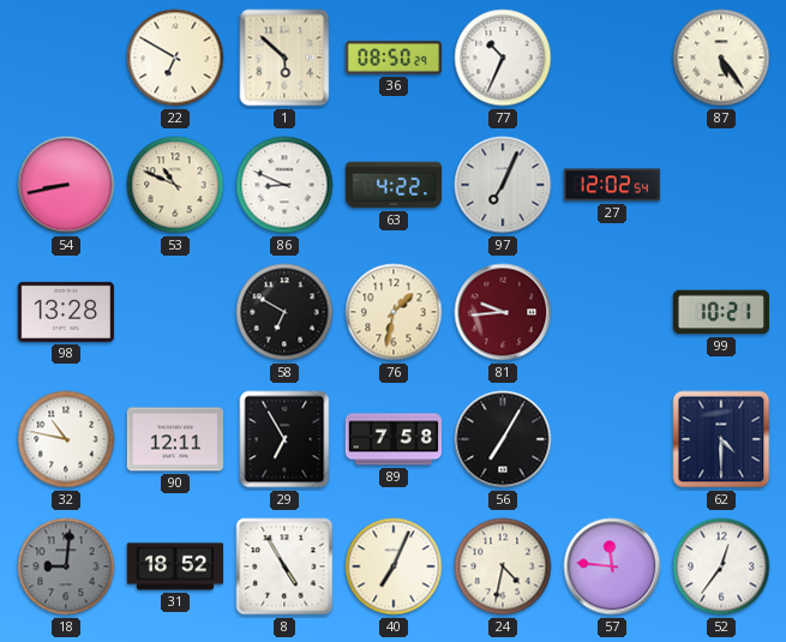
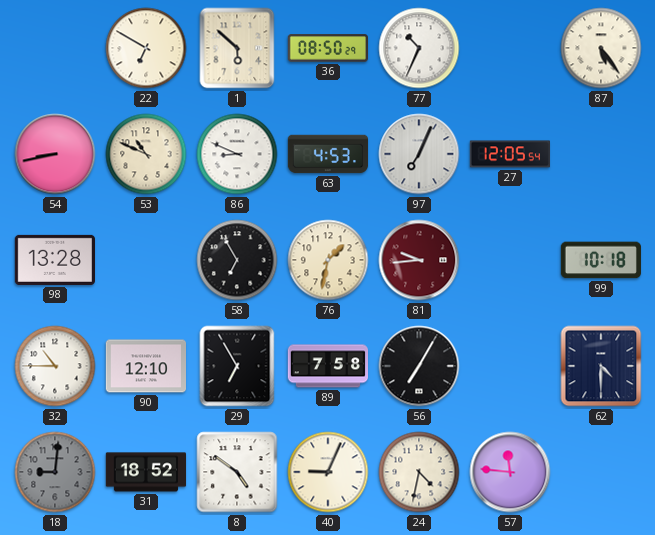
63: 4:22 -> 4:53 (328, 154)
27: 12:02 -> 12:05 (509, 154)
58: 6:50 -> 6:55 (237, 260)
99: 10:21 -> 10:18 (600, 260)
32: 10:47 -> 10:45 (55, 366)
90: 12:11 -> 12:10 (145, 366)
8: 4:55 -> 4:51 (237, 472)
40: 7:04 -> 9:04 (328, 472)
52: 12:36 -> none (721, 566)
